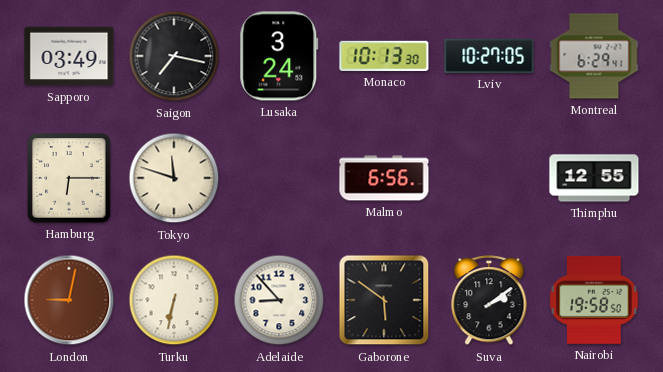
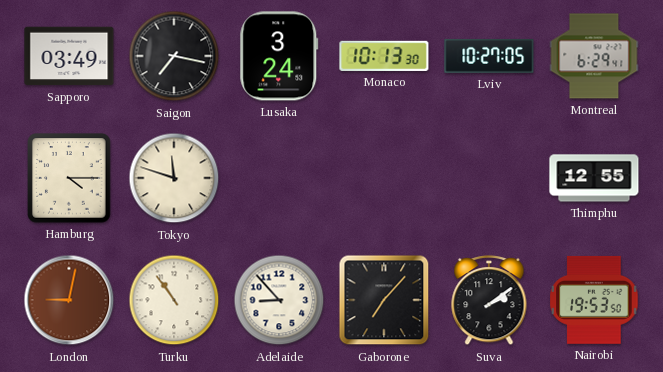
Hamburg: 6:15 -> 4:15 (69, 178)
Malmo: 6:56 -> none (384, 178)
Turku: 6:32 -> 10:54 (174, 300)
Gaborone: 5:51 -> 7:07 (384, 300)
Nairobi: 19:58 -> 19:53 (594, 300)
